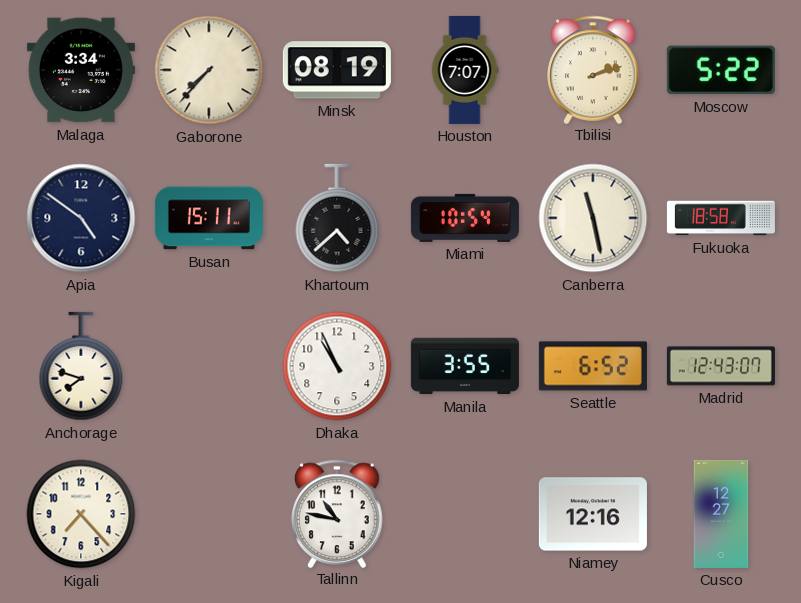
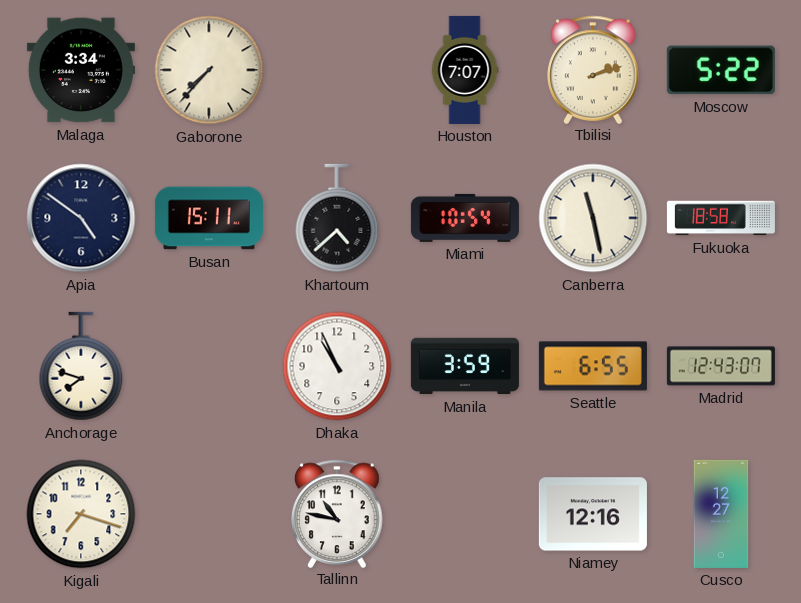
Minsk: 08:19 -> none (337, 70)
Manila: 3:55 -> 3:59 (465, 366)
Seattle: 6:52 -> 6:55 (593, 366)
Kigali: 7:23 -> 7:18 (81, 514)
